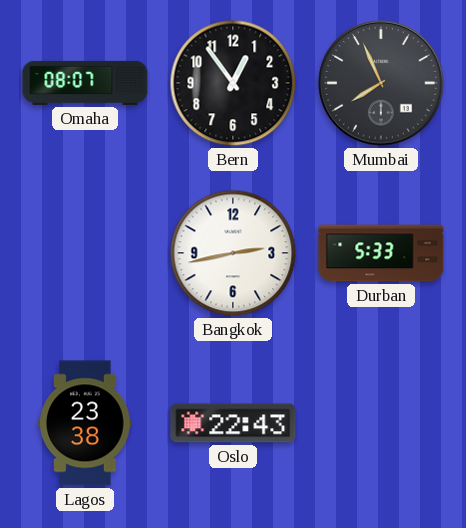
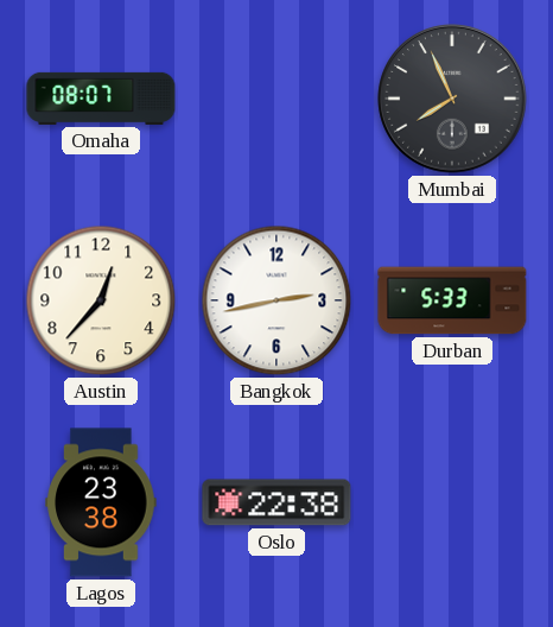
Bern: 12:54 -> none (233, 83)
Austin: none -> 12:37 (101, 300)
Oslo: 22:43 -> 22:38 (276, 502)
